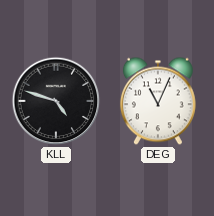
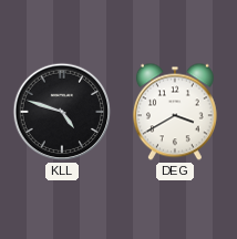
DEG: 11:04 -> 3:40 (175, 112)
